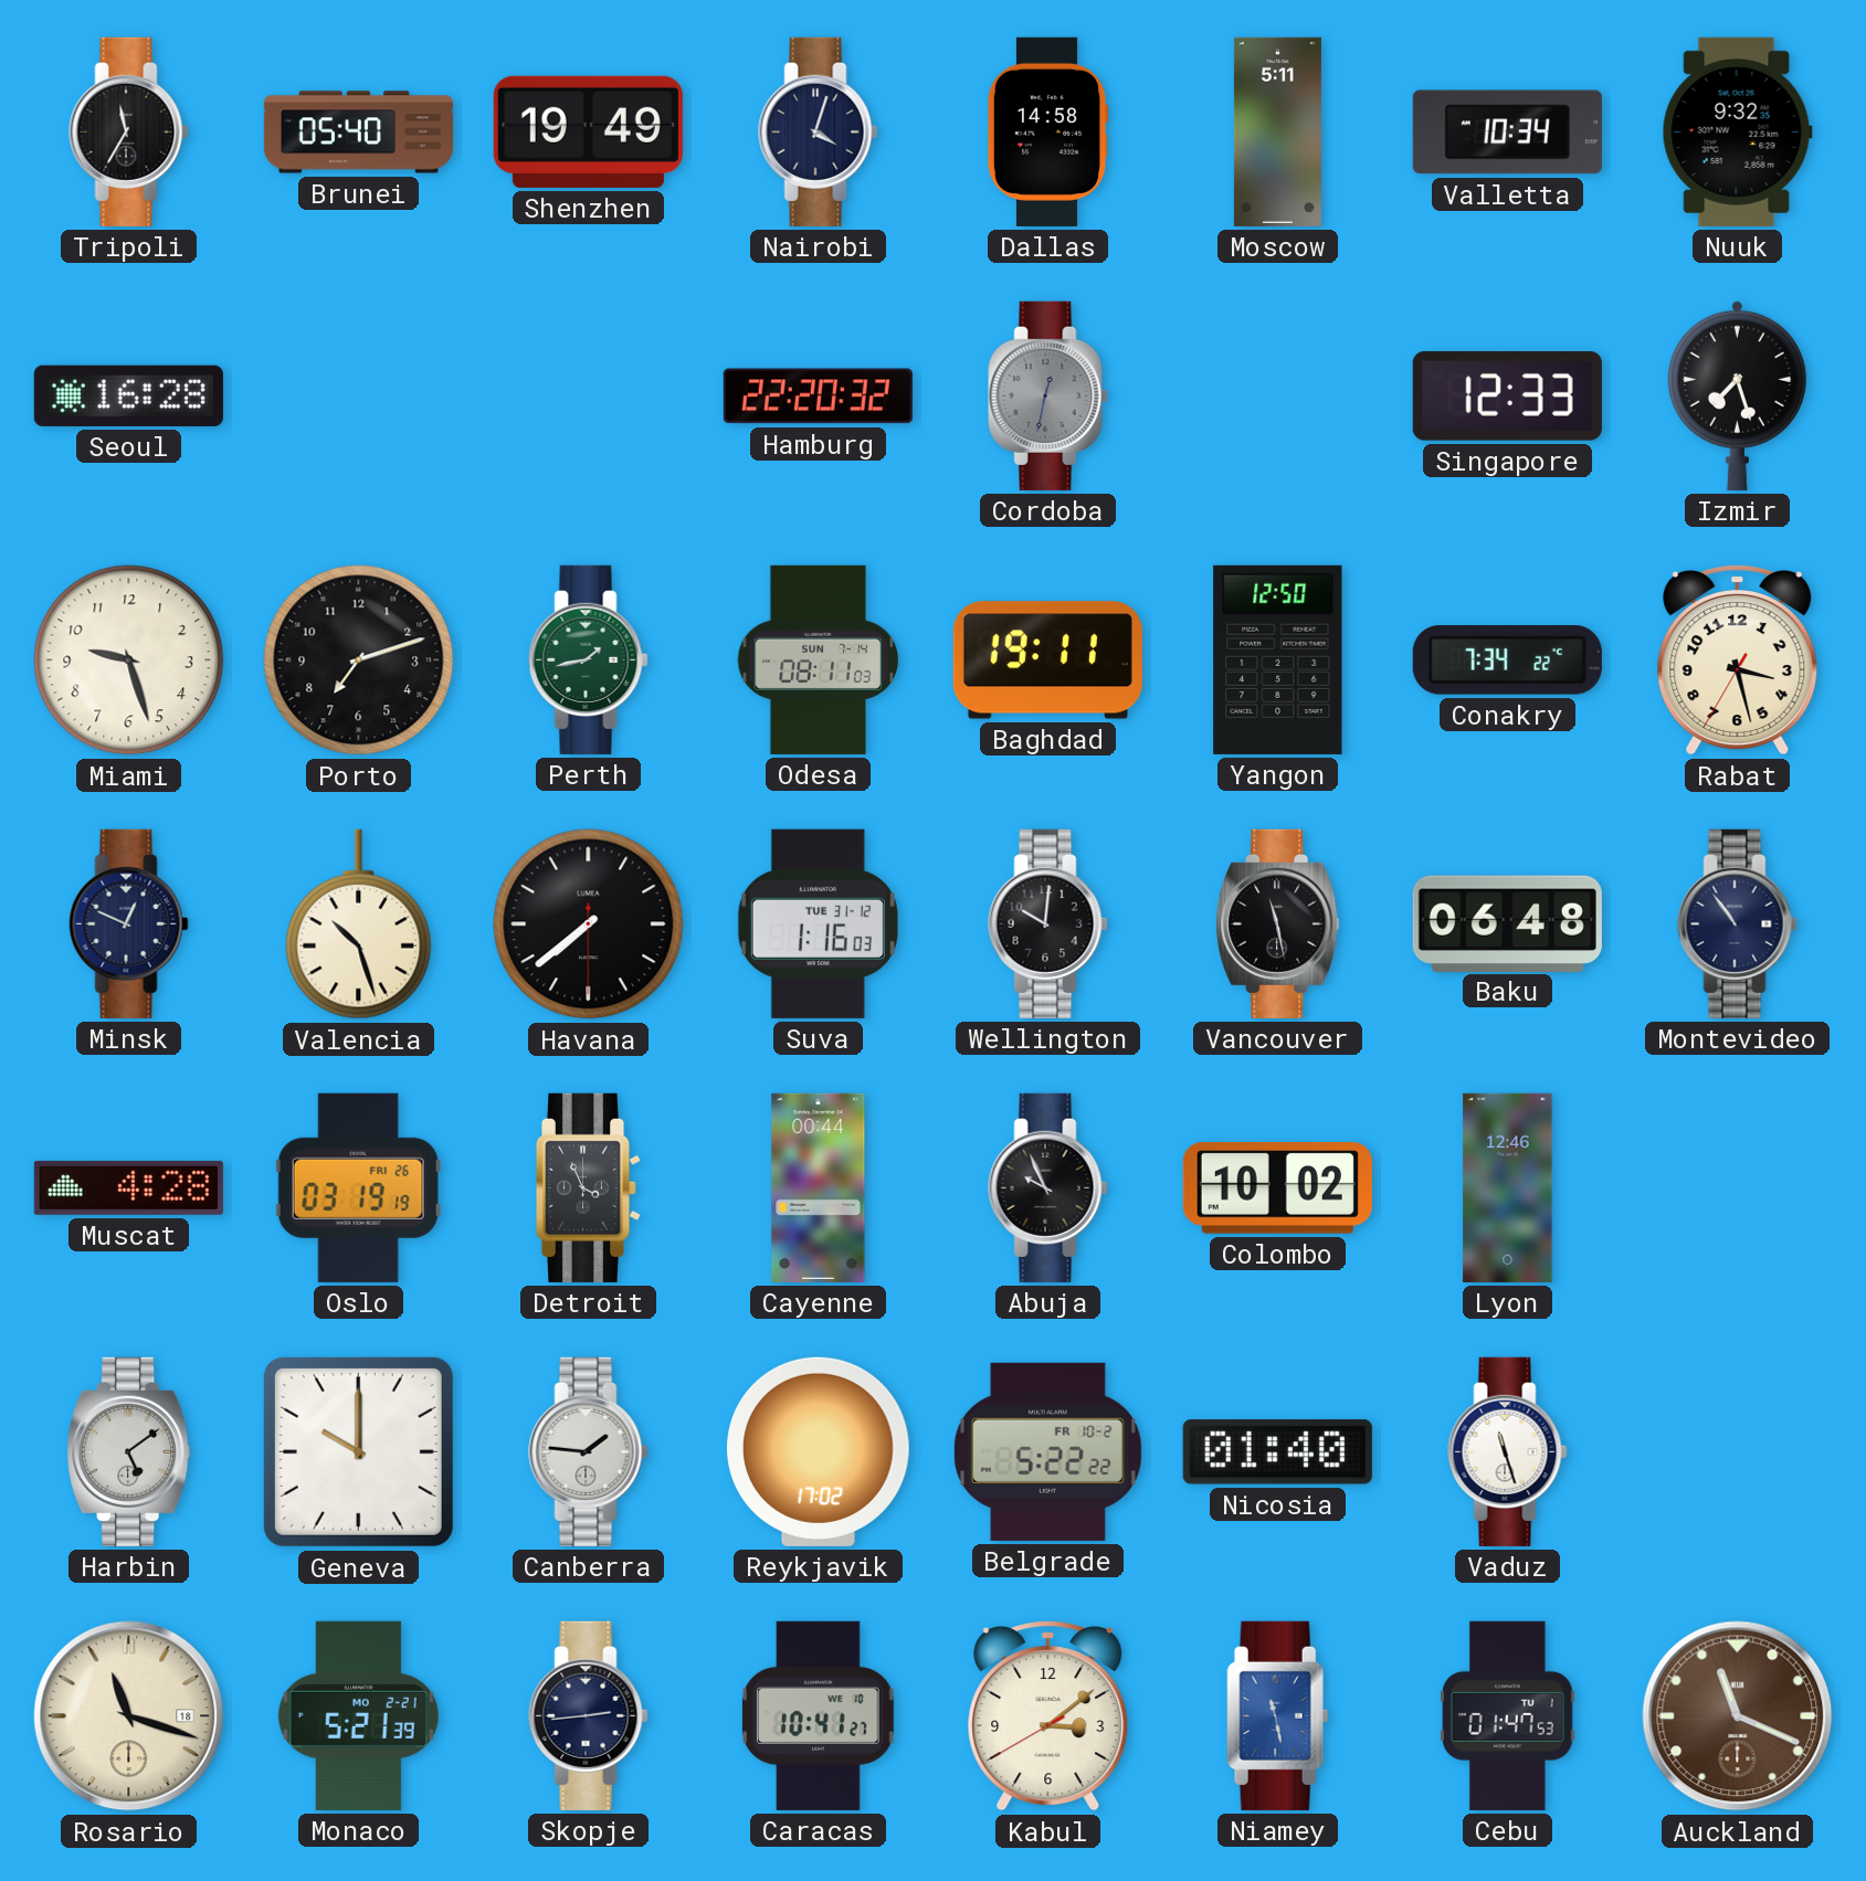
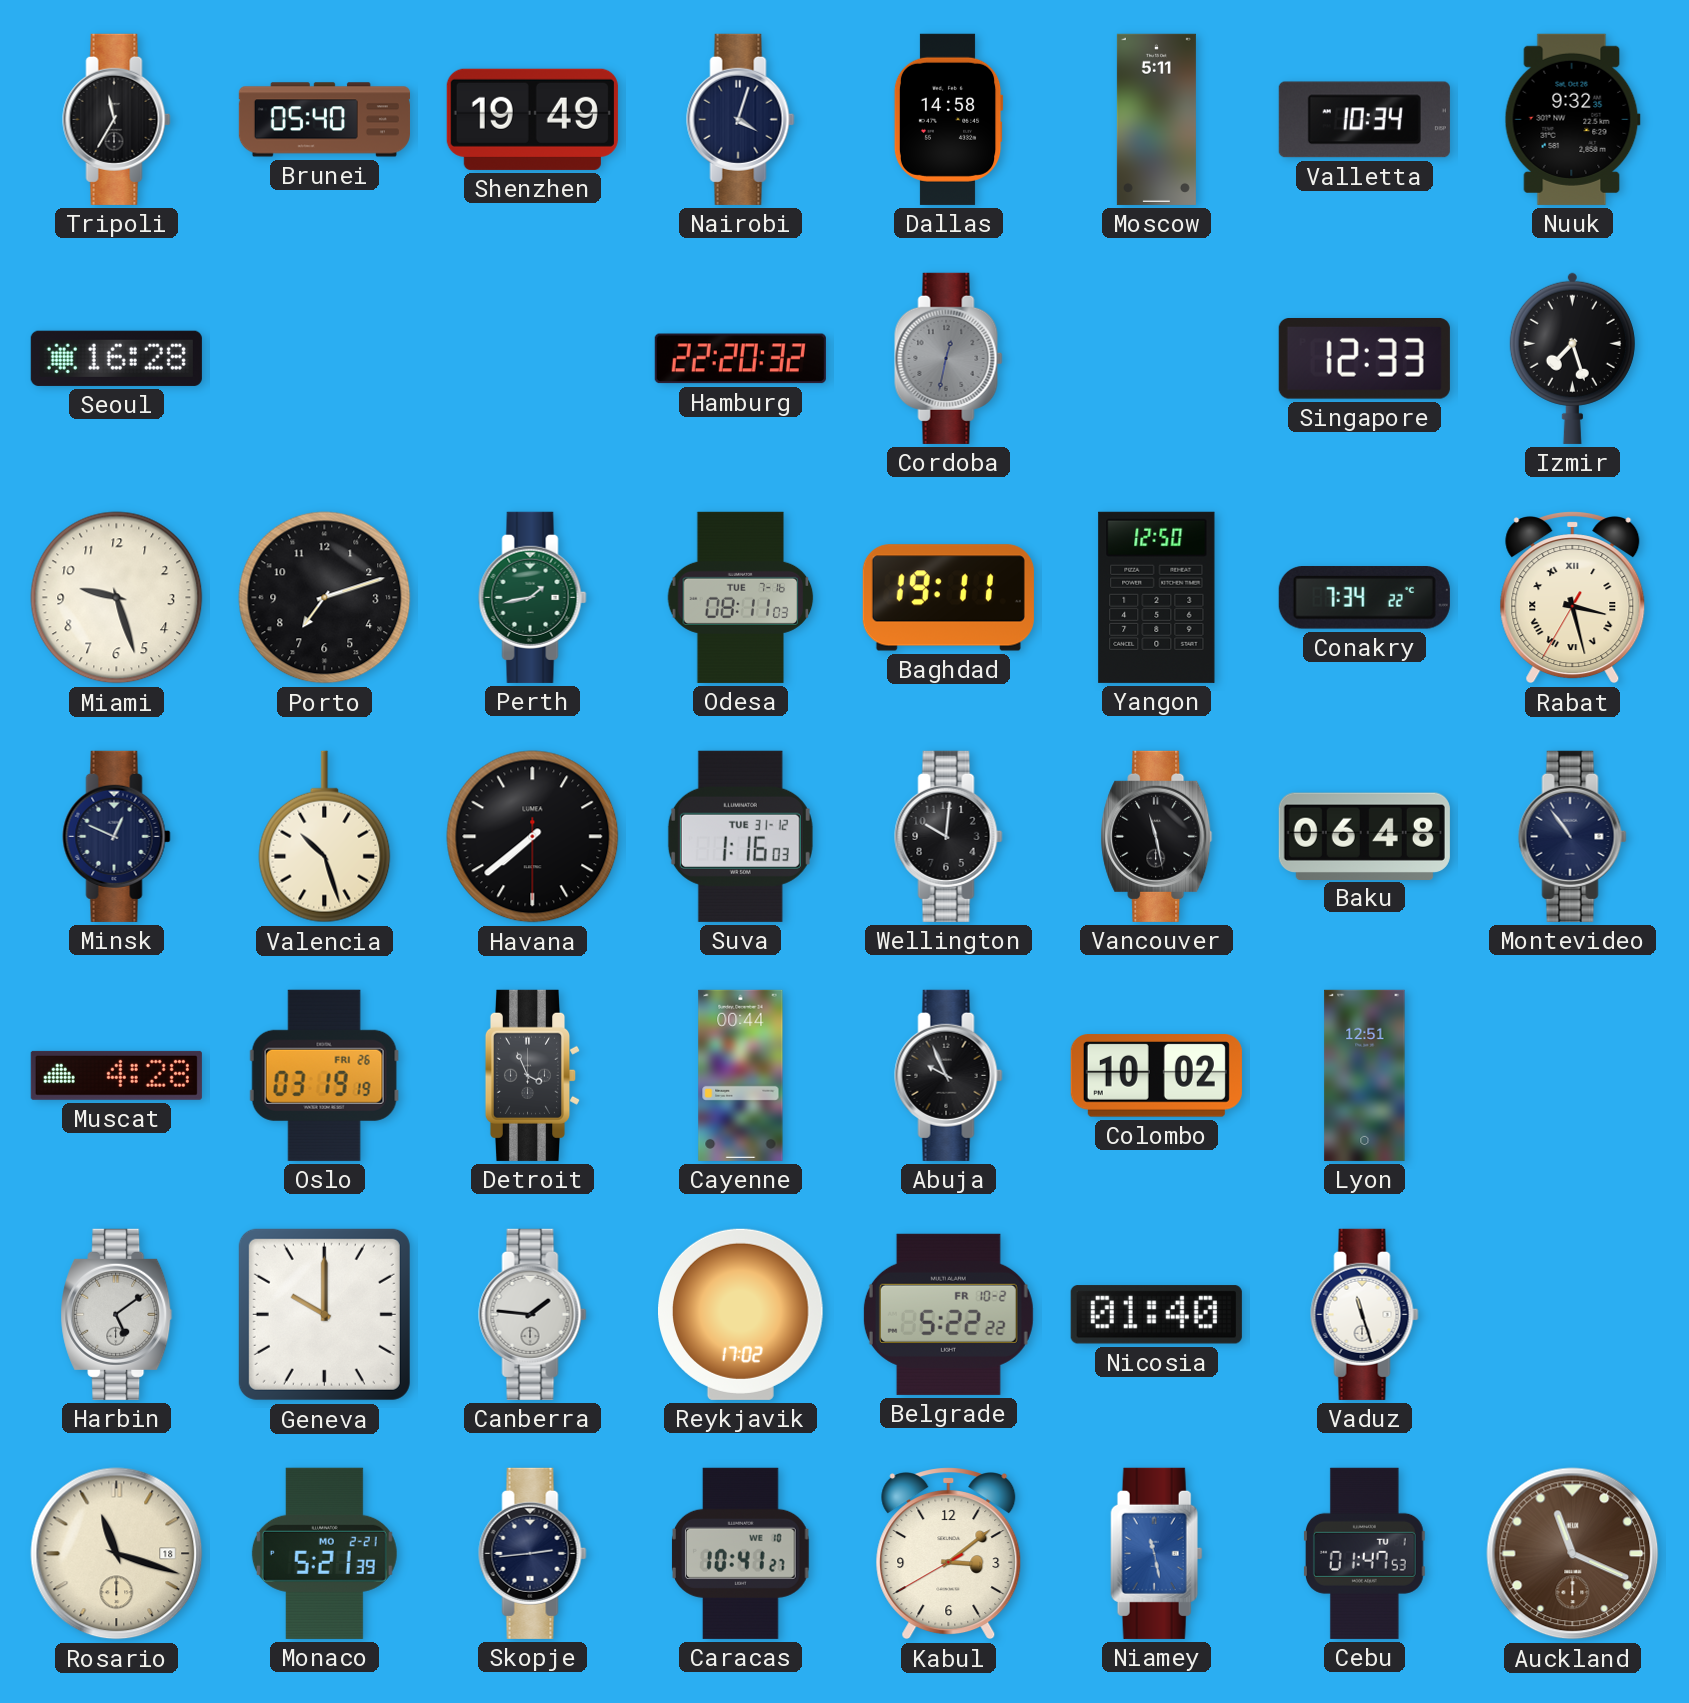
Odesa date: SUN 7-14 -> TUE 7-16 (741, 597)
Rabat numerals: Arabic -> Roman (1573, 598)
Lyon: 12:46 -> 12:51 (1365, 1075)
